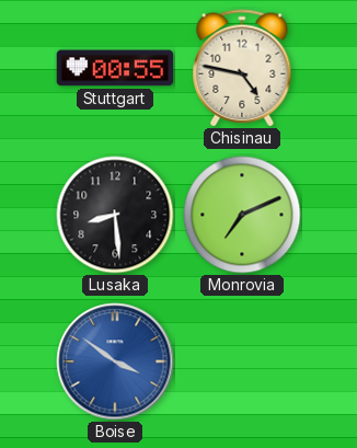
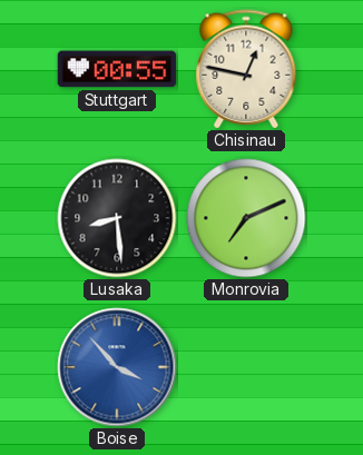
Chisinau: 4:47 -> 12:47 (246, 69)
Boise: 3:51 -> 3:53 (117, 367)
